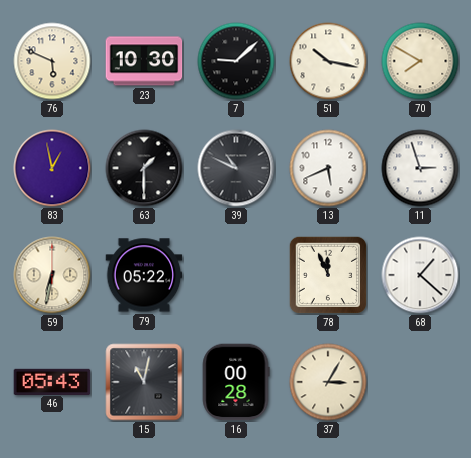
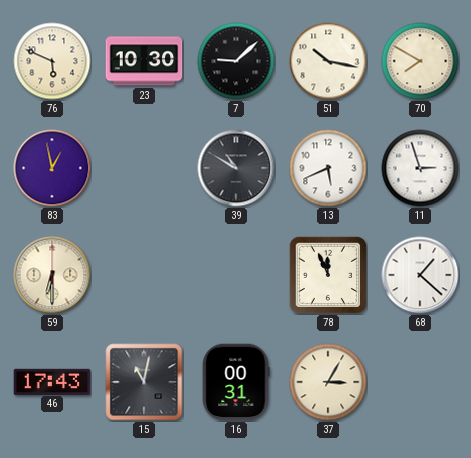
63: 1:30 -> none (144, 168)
39: 10:49 -> 10:50 (236, 168)
59: 6:32 -> 6:30 (52, 275)
79: 05:22 -> none (144, 275)
46: 05:43 -> 17:43 (52, 381)
16: 00:28 -> 00:31 (236, 382)
